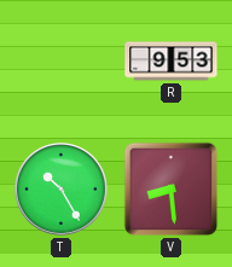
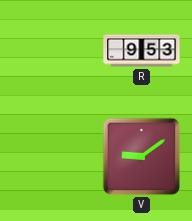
T: 10:25 -> none (62, 190)
V: 8:29 -> 9:09 (142, 157)
